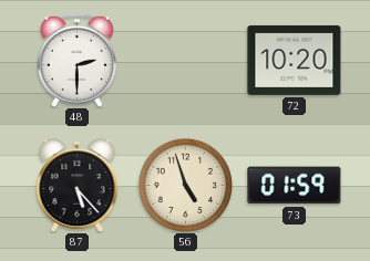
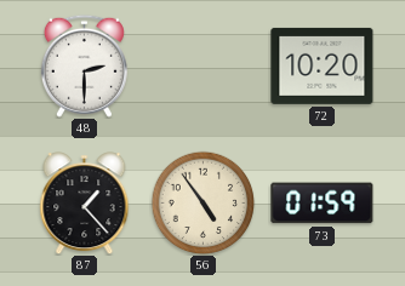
87: 5:23 -> 1:23 (85, 204)
56: 4:57 -> 4:54 (202, 202)
